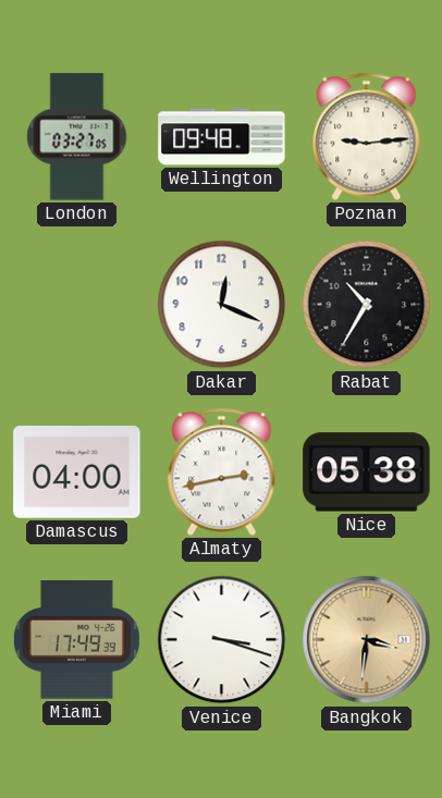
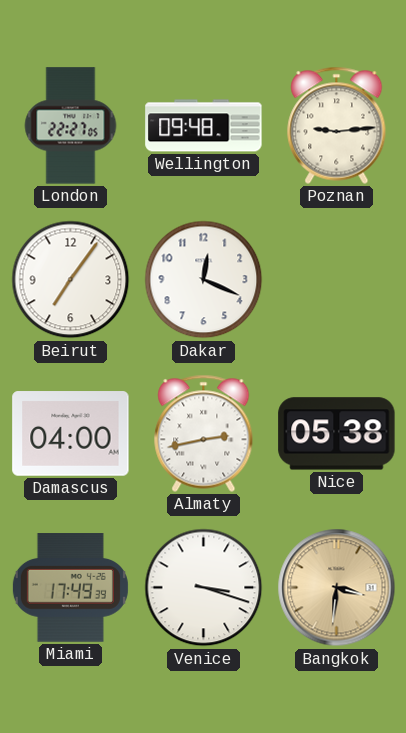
London: 03:27 -> 22:27 (71, 126)
Beirut: none -> 7:06 (71, 280)
Rabat: 10:35 -> none (367, 305)
